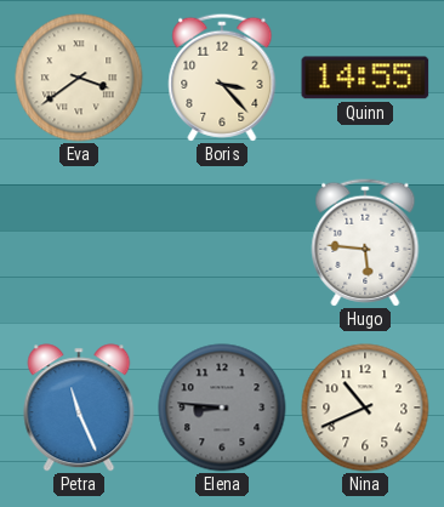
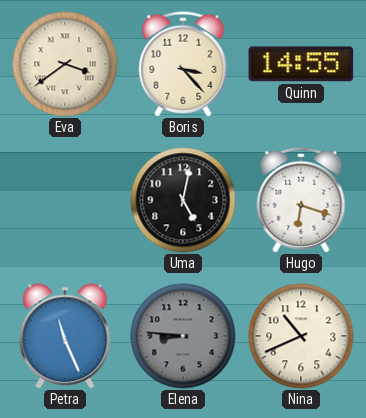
Uma: none -> 5:02 (183, 200)
Hugo: 5:46 -> 6:18 (301, 200)
